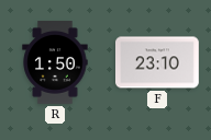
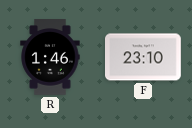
R: 1:50 -> 1:46 (50, 57)
